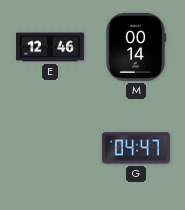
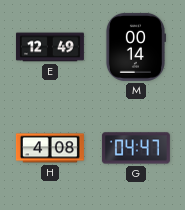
E: 12:46 -> 12:49 (50, 47)
H: none -> 4:08 (50, 148)
